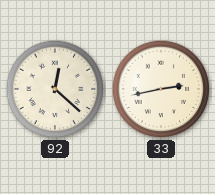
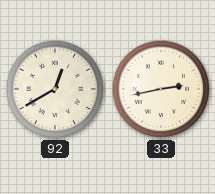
92: 12:22 -> 12:40 (55, 89)
